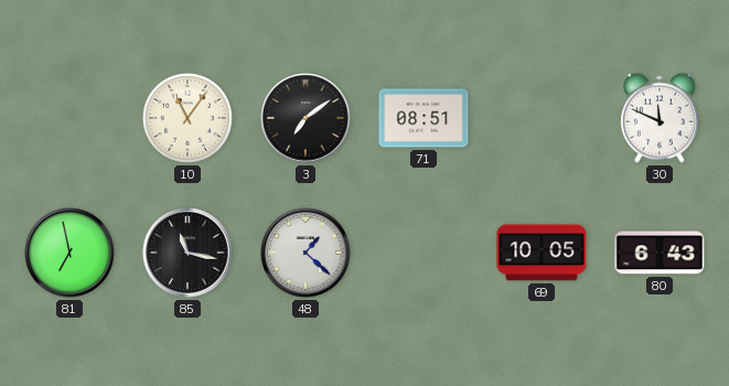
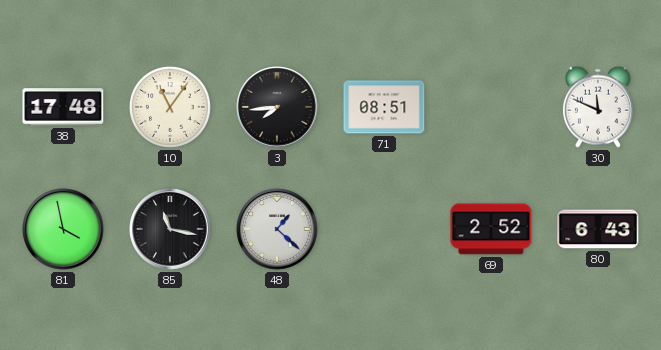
38: none -> 17:48 (63, 107)
3: 7:09 -> 7:44 (277, 107)
81: 6:58 -> 3:58 (63, 229)
69: 10:05 -> 2:52 (491, 229)
